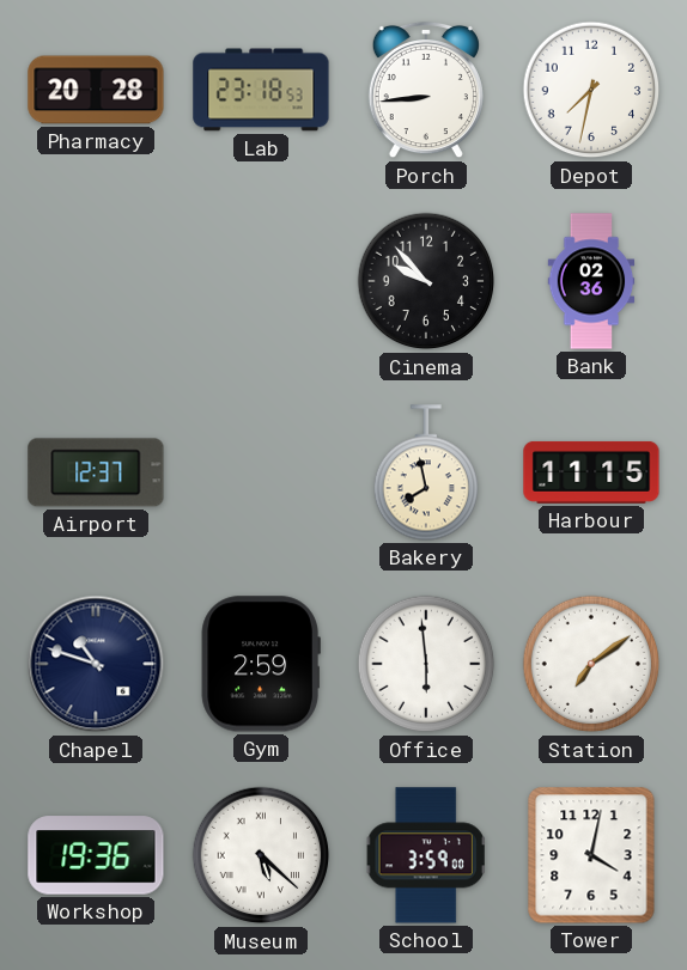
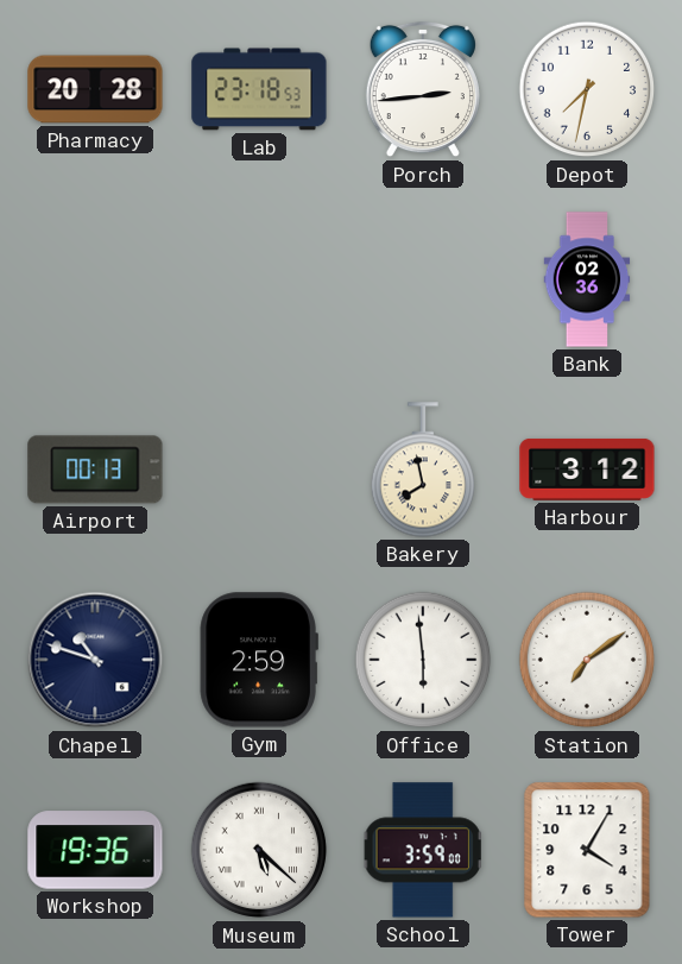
Porch: 8:44 -> 2:44 (423, 89)
Cinema: 9:53 -> none (426, 281)
Airport: 12:37 -> 00:13 (95, 470)
Harbour: 11:15 -> 3:12 (587, 470)
Tower: 4:02 -> 4:05 (587, 850)
